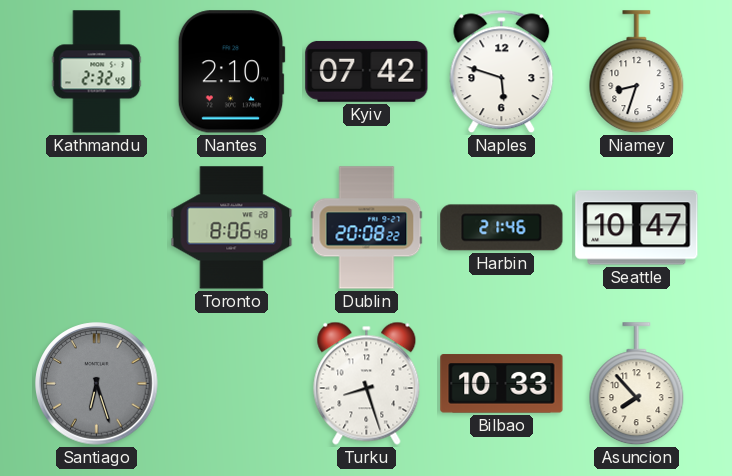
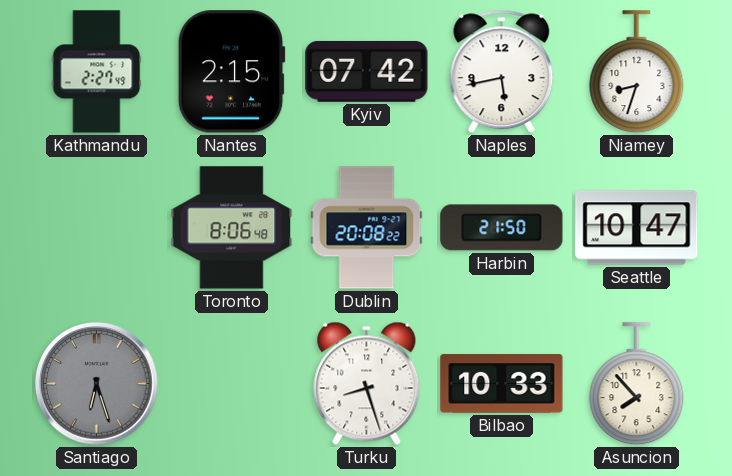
Kathmandu: 2:32 -> 2:27 (97, 72)
Nantes: 2:10 -> 2:15 (231, 72)
Naples: 5:48 -> 5:43 (502, 72)
Harbin: 21:46 -> 21:50 (502, 228)
